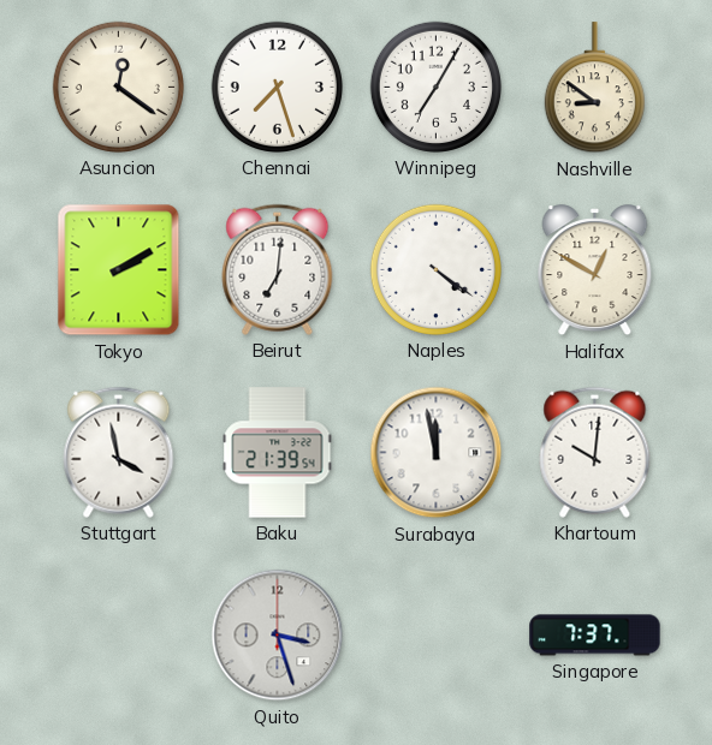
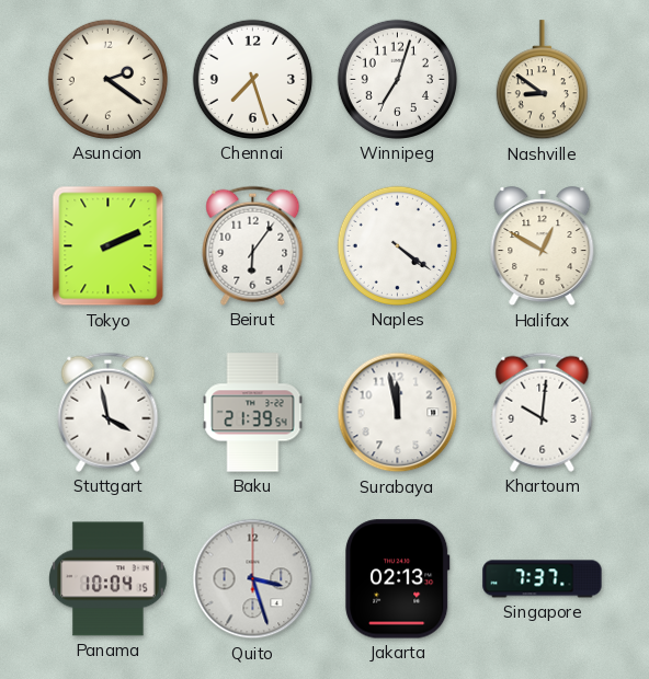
Asuncion: 12:21 -> 2:21 (107, 79)
Winnipeg: 7:05 -> 7:03 (397, 79)
Tokyo: 2:10 -> 2:11 (109, 246)
Beirut: 7:01 -> 6:06 (253, 245)
Panama: none -> 10:04 (109, 579)
Jakarta: none -> 02:13 (398, 579)
